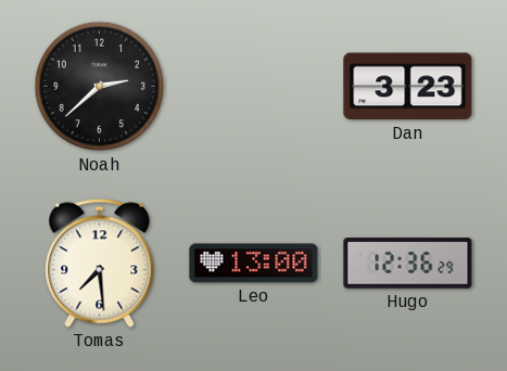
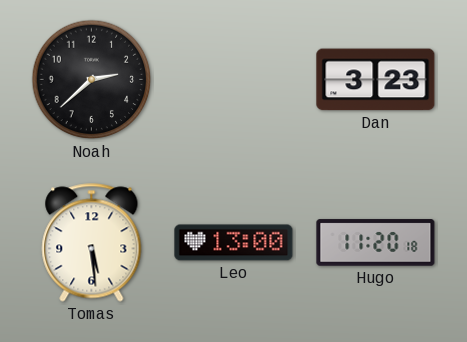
Tomas: 7:29 -> 5:29 (92, 243)
Hugo: 12:36 -> 11:20 (376, 243)
